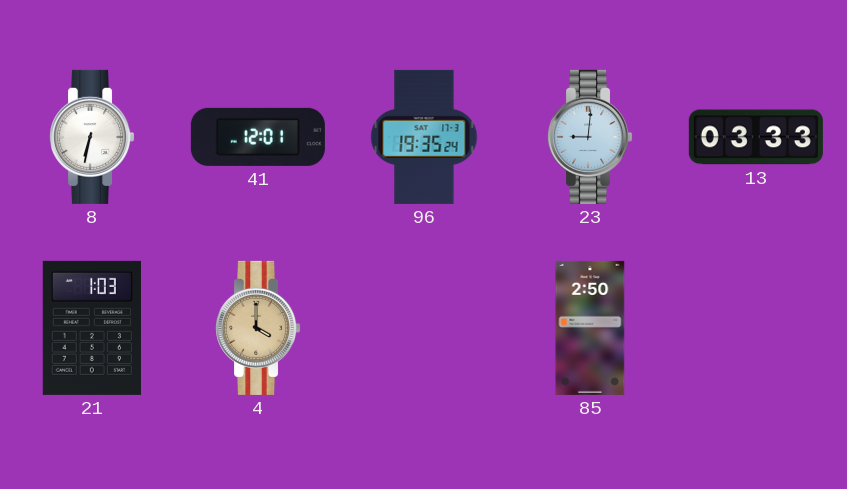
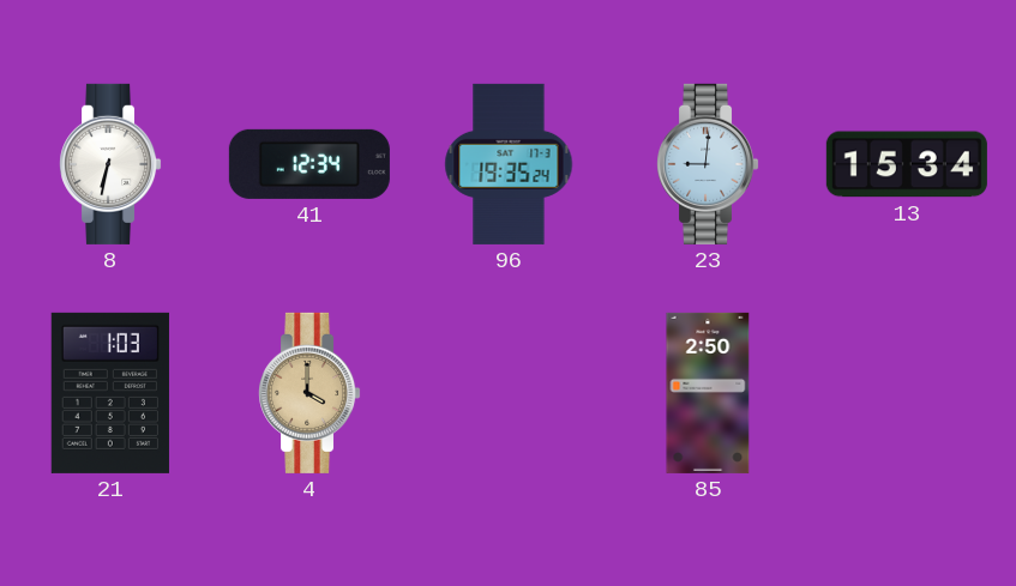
41: 12:01 -> 12:34 (309, 164)
13: 03:33 -> 15:34 (907, 164)
